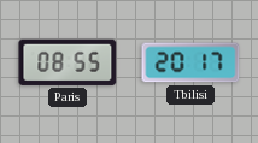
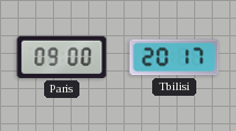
Paris: 08:55 -> 09:00 (62, 57)
